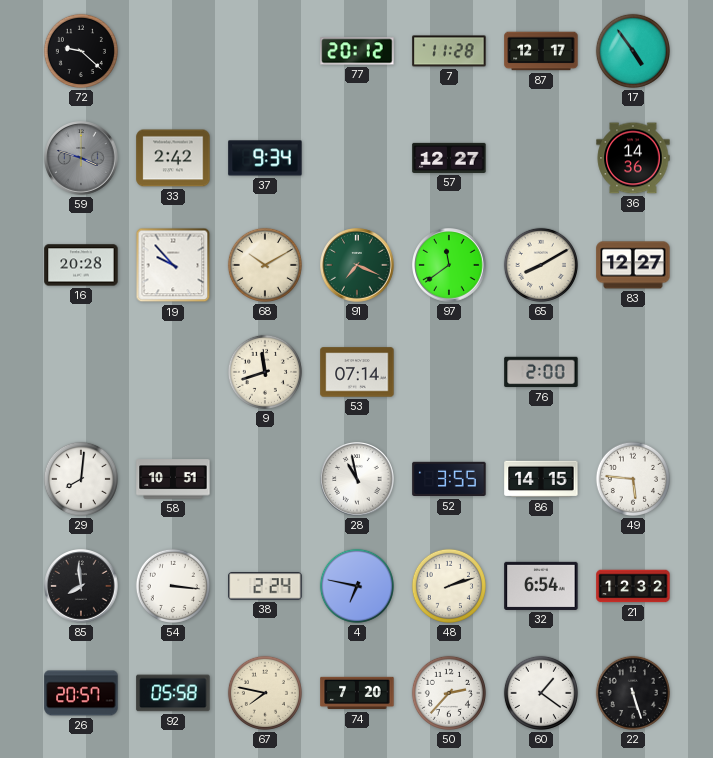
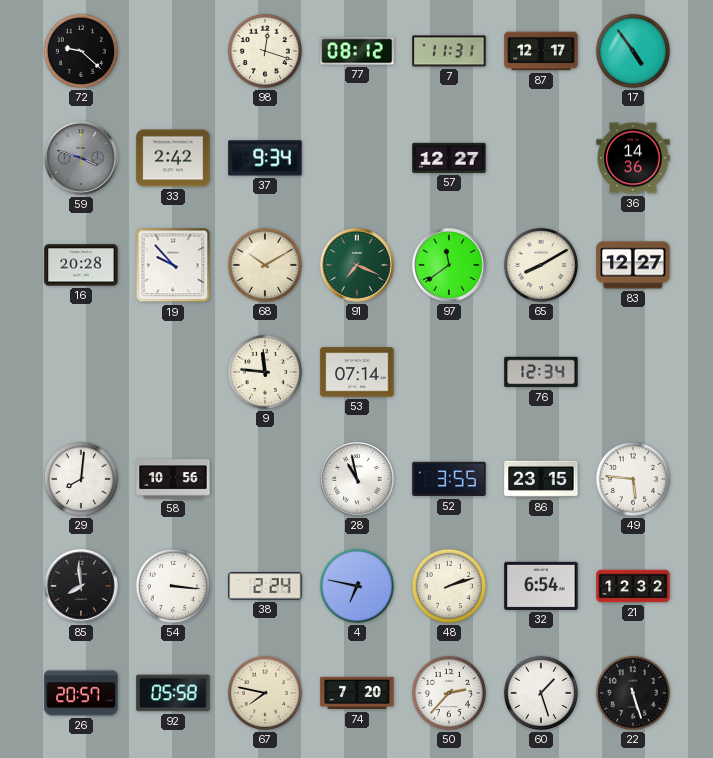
98: none -> 12:18 (265, 51)
77: 20:12 -> 08:12 (357, 51)
7: 11:28 -> 11:31 (449, 51)
9: 11:42 -> 11:46 (265, 372)
76: 2:00 -> 12:34 (541, 372)
58: 10:51 -> 10:56 (173, 479)
86: 14:15 -> 23:15 (541, 479)
60: 1:21 -> 1:27 (541, 693)
